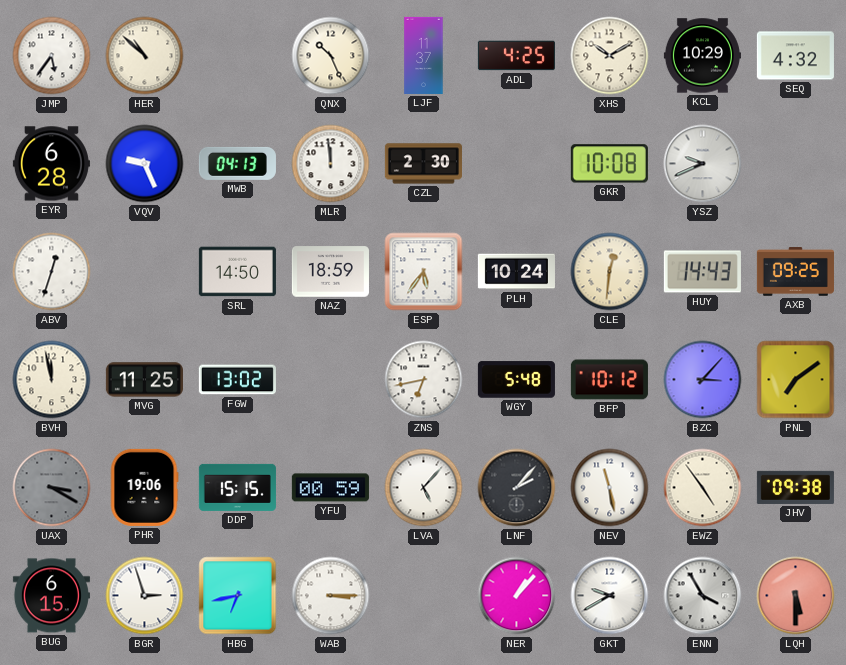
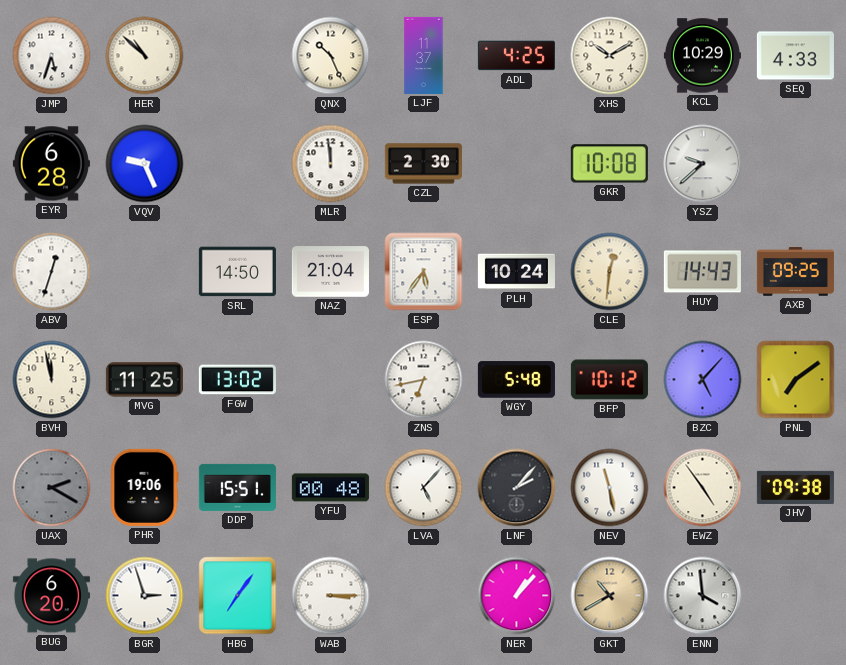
JMP: 5:36 -> 5:33 (52, 56)
SEQ: 4:32 -> 4:33 (795, 56)
MWB: 04:13 -> none (237, 163)
YSZ: 9:41 -> 9:38 (703, 164)
NAZ: 18:59 -> 21:04 (330, 272)
BZC: 3:07 -> 5:07 (703, 380)
UAX: 3:20 -> 2:20 (52, 488)
DDP: 15:15 -> 15:51 (237, 487)
YFU: 00:59 -> 00:48 (330, 488)
BUG: 6:15 -> 6:20 (51, 596)
HBG: 6:43 -> 7:06 (238, 596)
GKT: 9:40 -> 10:40 (610, 596)
GKT dial: white -> champagne (610, 596)
ENN: 3:55 -> 3:59 (703, 596)
LQH: 5:30 -> none (796, 596)
